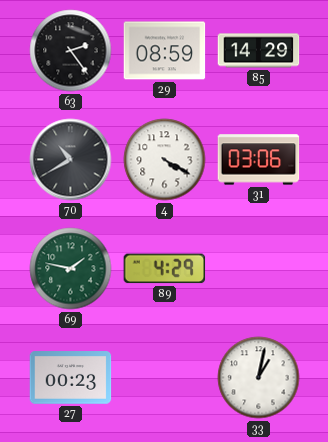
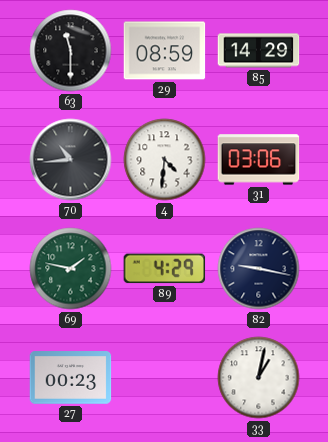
63: 2:24 -> 11:30 (71, 51)
70: 10:40 -> 10:44 (71, 160)
4: 4:20 -> 4:31 (165, 160)
82: none -> 9:17 (259, 269)
